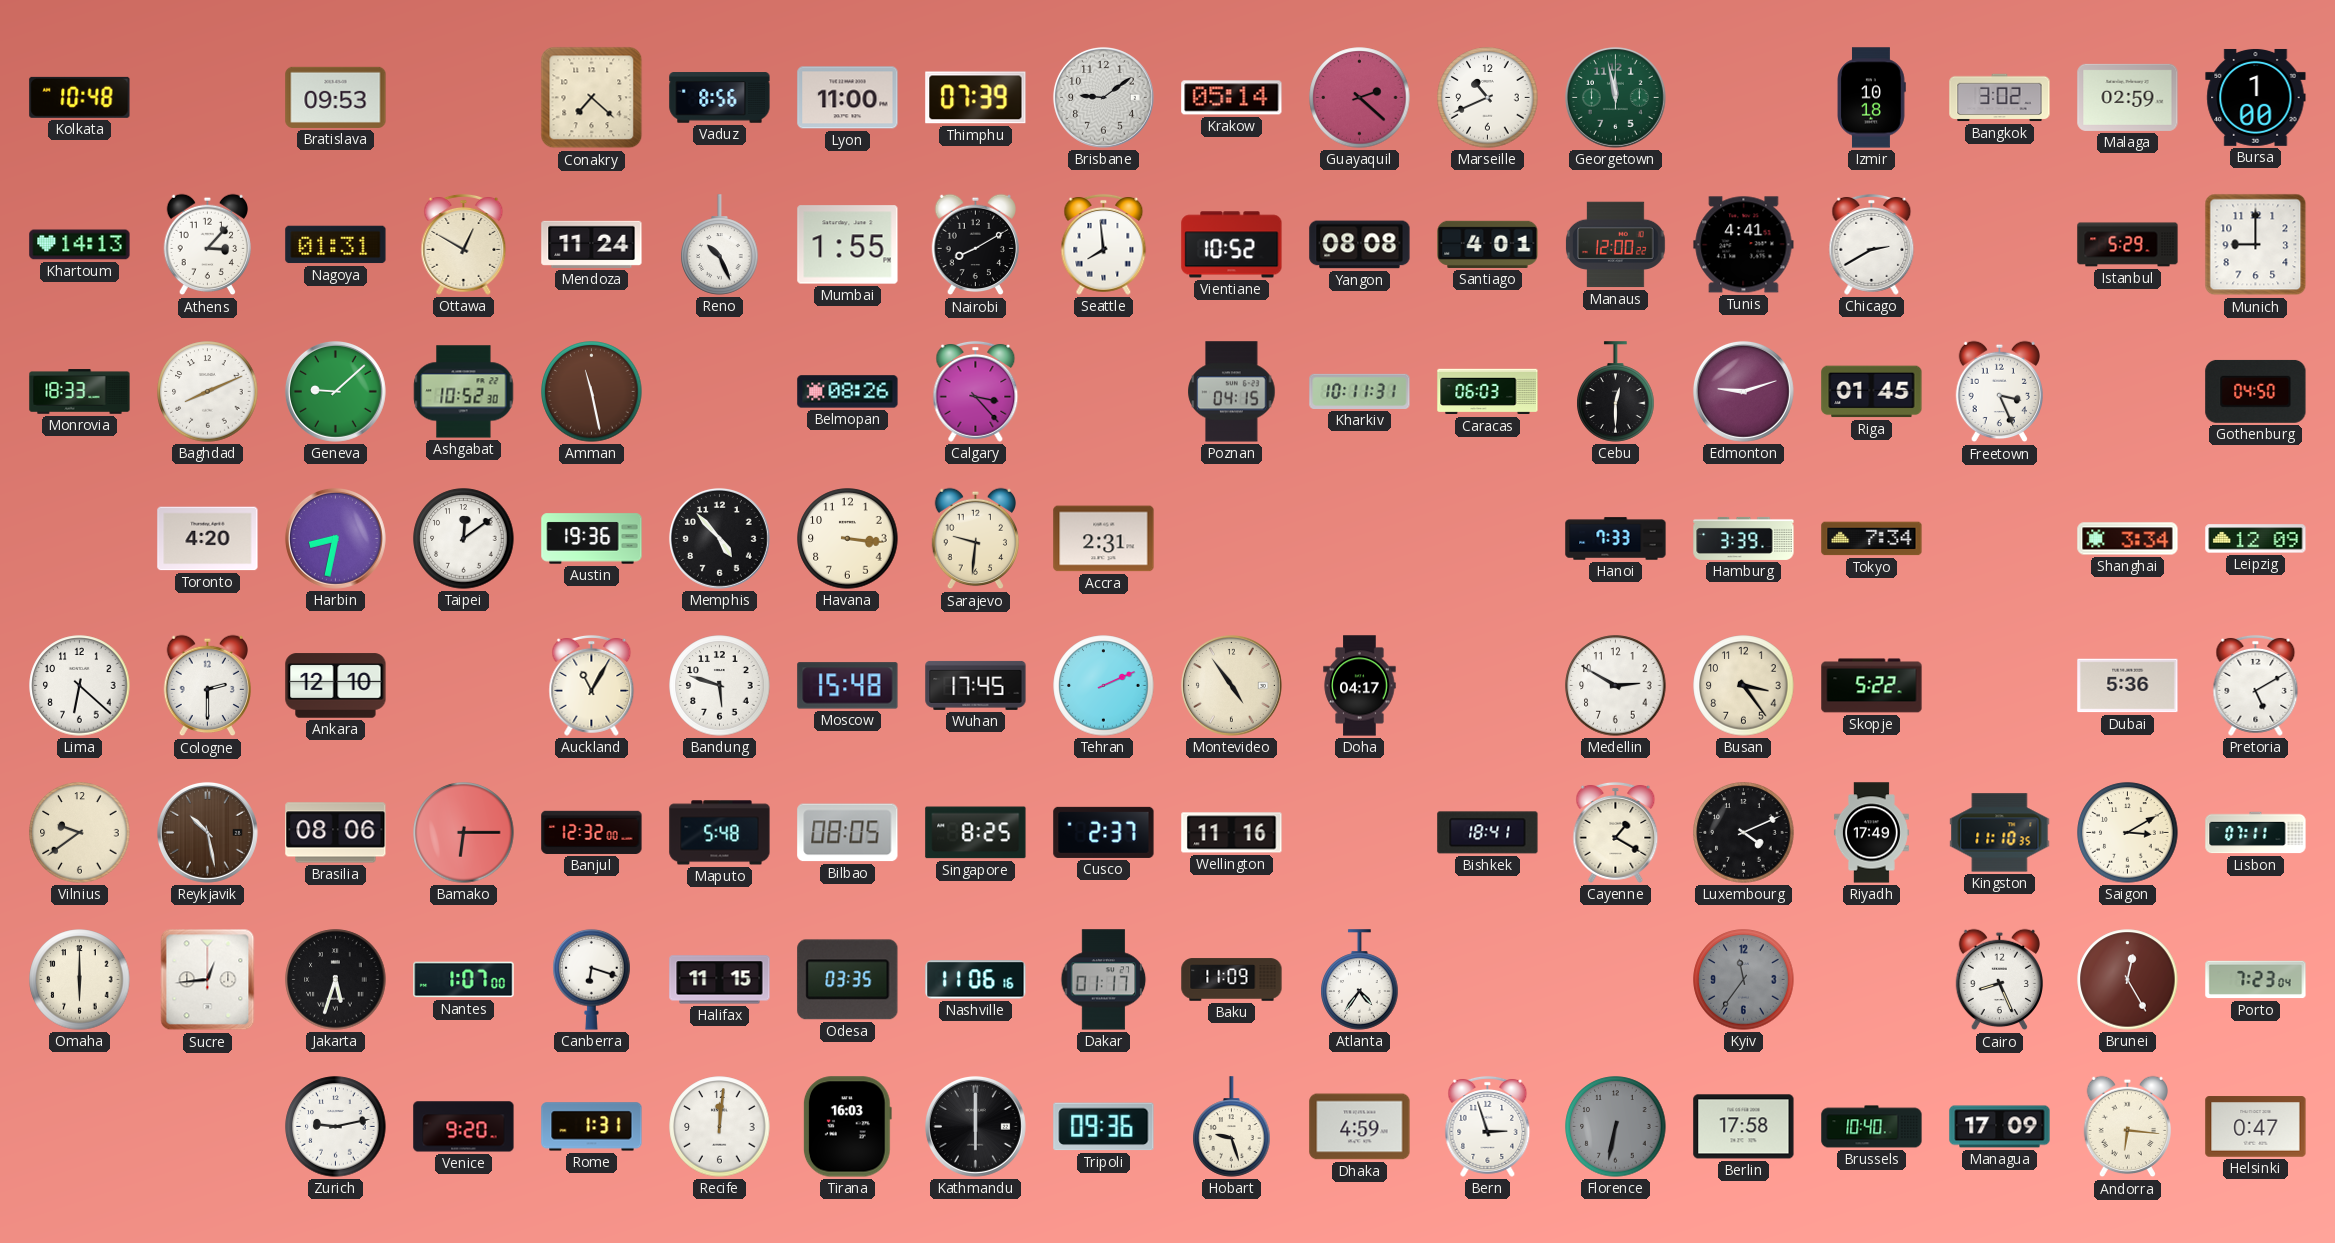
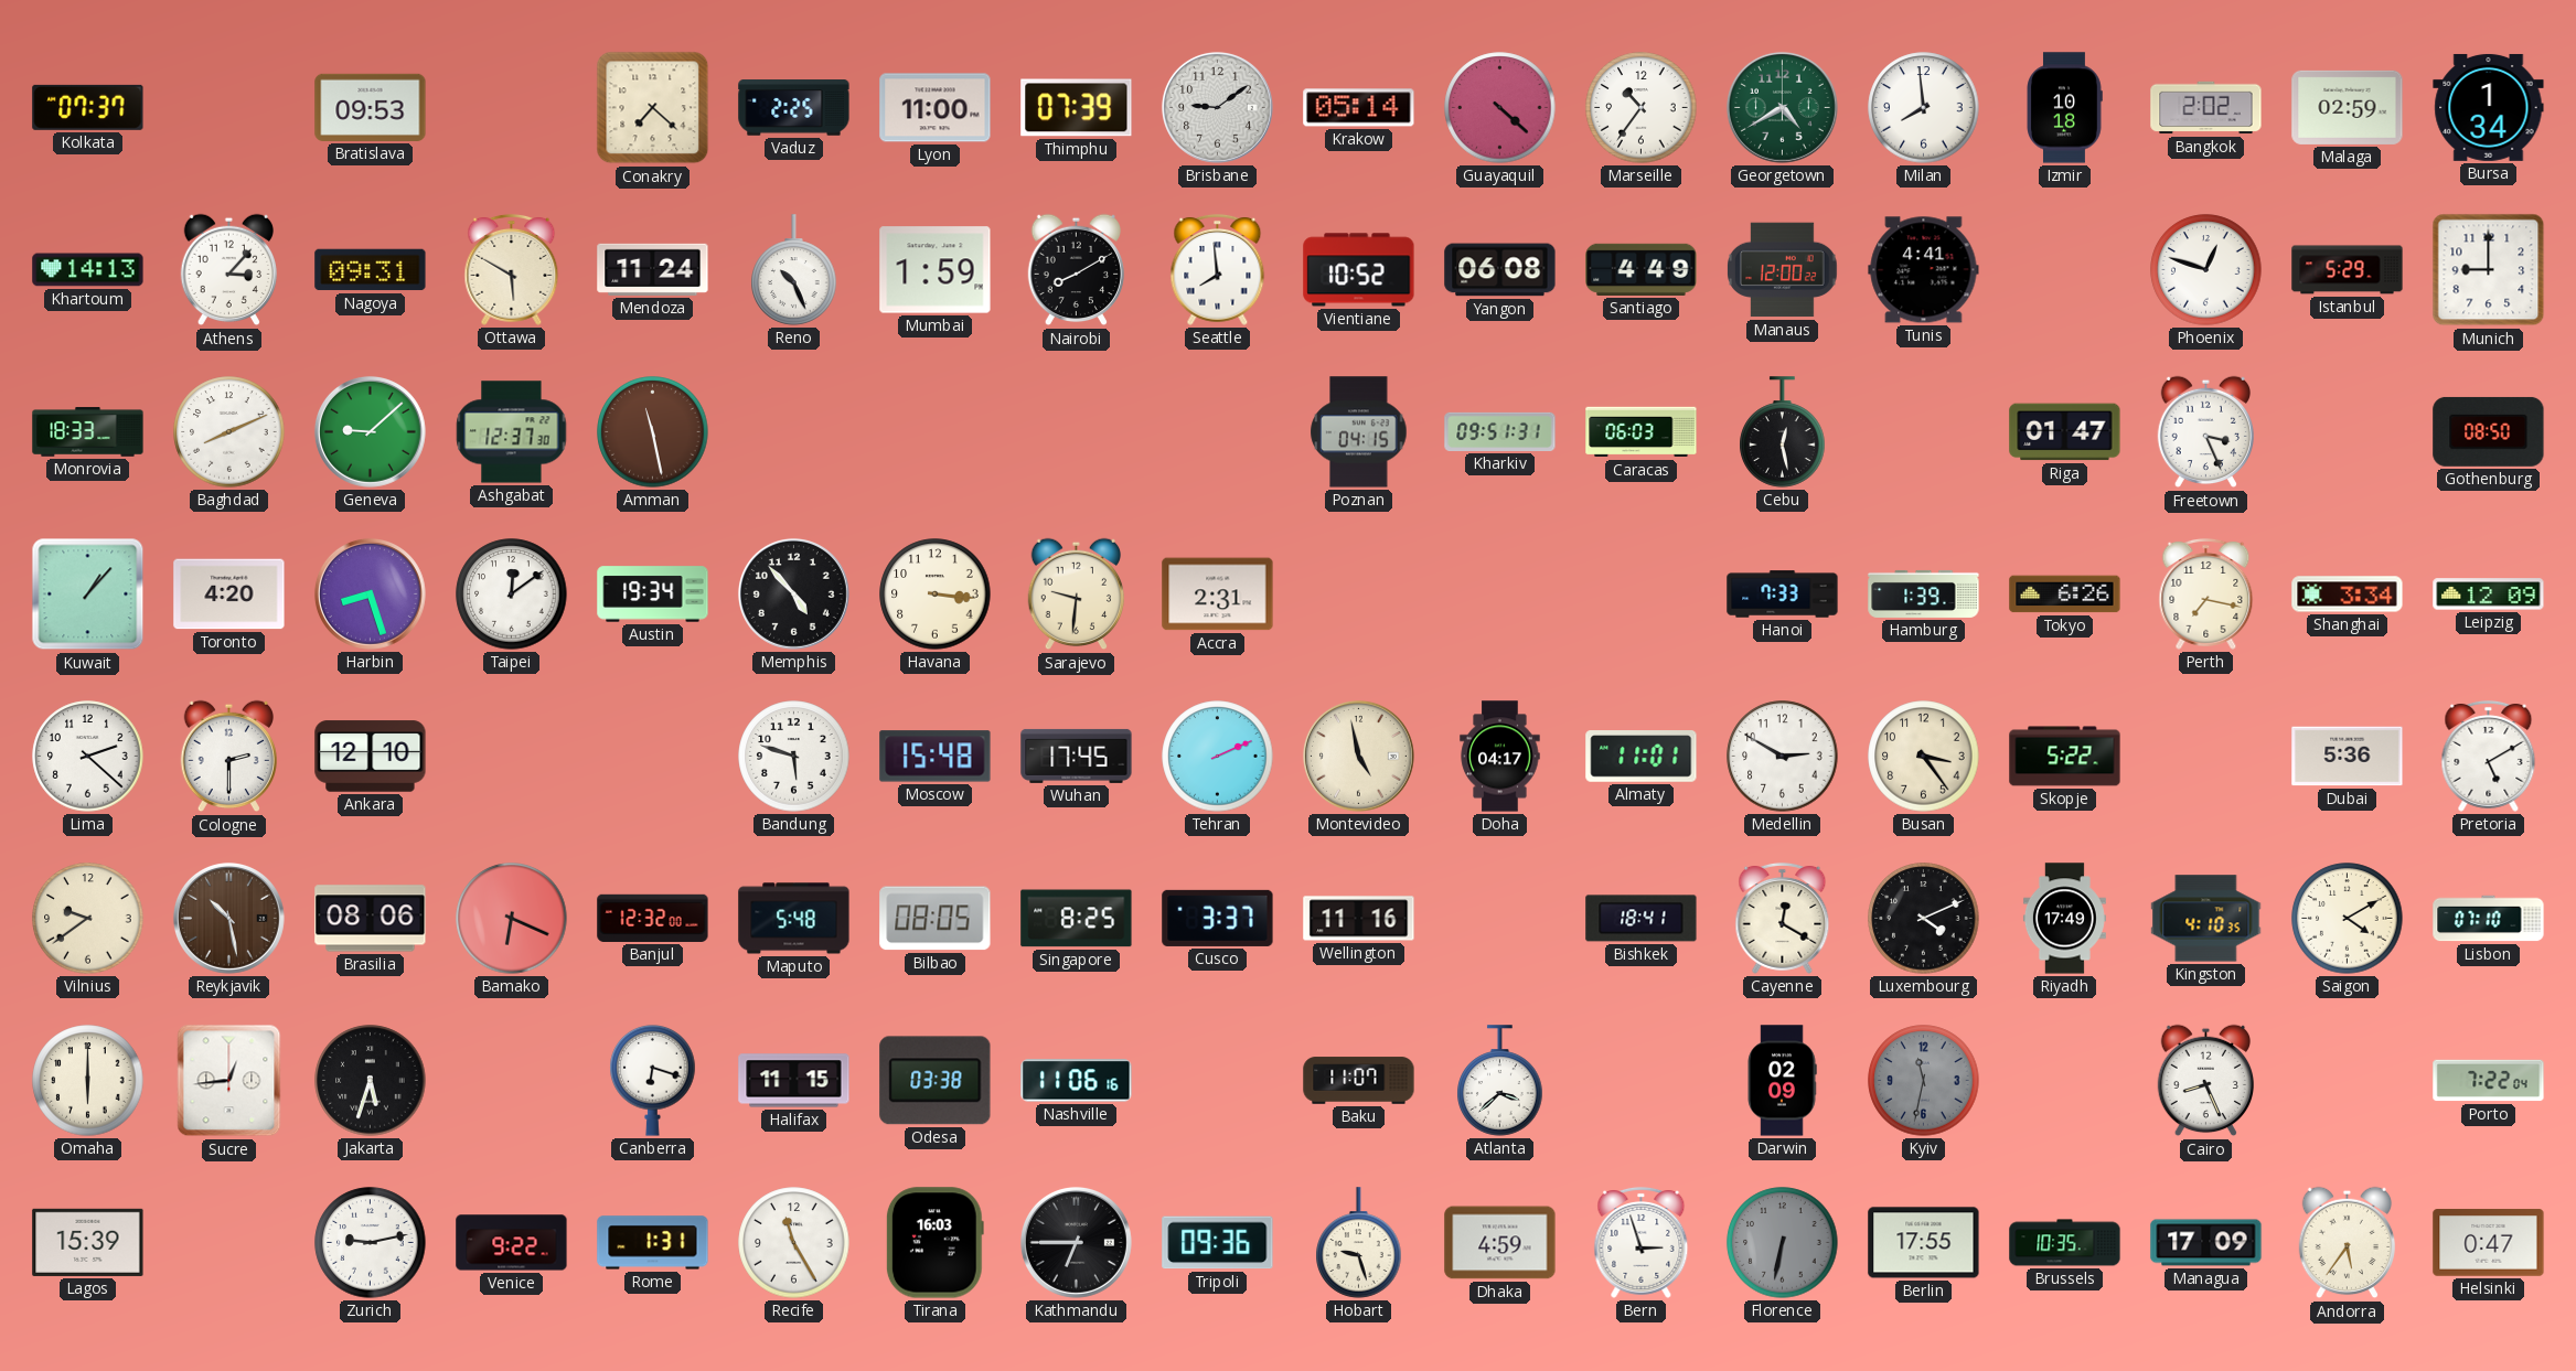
Kolkata: 10:48 -> 07:37 (88, 107)
Vaduz: 8:56 -> 2:25 (794, 108)
Guayaquil: 2:22 -> 4:22 (1500, 108)
Marseille: 10:41 -> 10:36 (1642, 108)
Georgetown: 11:58 -> 4:40 (1782, 107)
Milan: none -> 7:59 (1924, 108)
Bangkok: 3:02 -> 2:02 (2206, 108)
Bursa: 1:00 -> 1:34 (2489, 107)
Nagoya: 01:31 -> 09:31 (371, 270)
Ottawa: 12:50 -> 5:50 (512, 269)
Mumbai: 1:55 -> 1:59 (936, 270)
Yangon: 08:08 -> 06:08 (1500, 270)
Santiago: 4:01 -> 4:49 (1642, 269)
Chicago: 2:40 -> none (1872, 244)
Phoenix: none -> 12:48 (2206, 270)
Ashgabat: 10:52 -> 12:37 (512, 432)
Belmopan: 08:26 -> none (848, 392)
Calgary: 3:23 -> none (976, 391)
Kharkiv: 10:11 -> 09:51 (1500, 431)
Cebu: 12:30 -> 12:28 (1783, 432)
Edmonton: 9:12 -> none (1743, 391)
Riga: 01:45 -> 01:47 (2065, 432)
Gothenburg: 04:50 -> 08:50 (2489, 431)
Kuwait: none -> 1:07 (88, 595)
Harbin: 8:32 -> 8:27 (370, 593)
Austin: 19:36 -> 19:34 (653, 595)
Hamburg: 3:39 -> 1:39 (1924, 593)
Tokyo: 7:34 -> 6:26 (2065, 595)
Perth: none -> 7:17 (2206, 593)
Lima: 6:22 -> 2:22 (88, 757)
Auckland: 11:05 -> none (592, 685)
Montevideo: 4:54 -> 4:58 (1358, 756)
Almaty: none -> 11:01 (1642, 757)
Bamako: 6:15 -> 6:19 (512, 919)
Cusco: 2:37 -> 3:37 (1218, 918)
Cayenne: 1:20 -> 12:20 (1783, 918)
Kingston: 11:10 -> 4:10 (2206, 919)
Saigon: 3:10 -> 4:10 (2348, 919)
Lisbon: 07:11 -> 07:10 (2489, 919)
Nantes: 1:07 -> none (464, 980)
Odesa: 03:35 -> 03:38 (936, 1081)
Dakar: 01:17 -> none (1104, 980)
Baku: 11:09 -> 11:07 (1359, 1081)
Atlanta: 4:36 -> 3:38 (1500, 1081)
Darwin: none -> 02:09 (1782, 1081)
Kyiv: 11:36 -> 11:32 (1924, 1081)
Brunei: 12:25 -> none (2128, 980)
Porto: 7:23 -> 7:22 (2489, 1081)
Lagos: none -> 15:39 (88, 1242)
Venice: 9:20 -> 9:22 (512, 1243)
Recife: 12:01 -> 11:25 (794, 1243)
Kathmandu: 6:00 -> 6:45 (1076, 1242)
Berlin: 17:58 -> 17:55 (1924, 1243)
Brussels: 10:40 -> 10:35 (2065, 1243)
Andorra: 6:16 -> 5:36 (2347, 1243)
